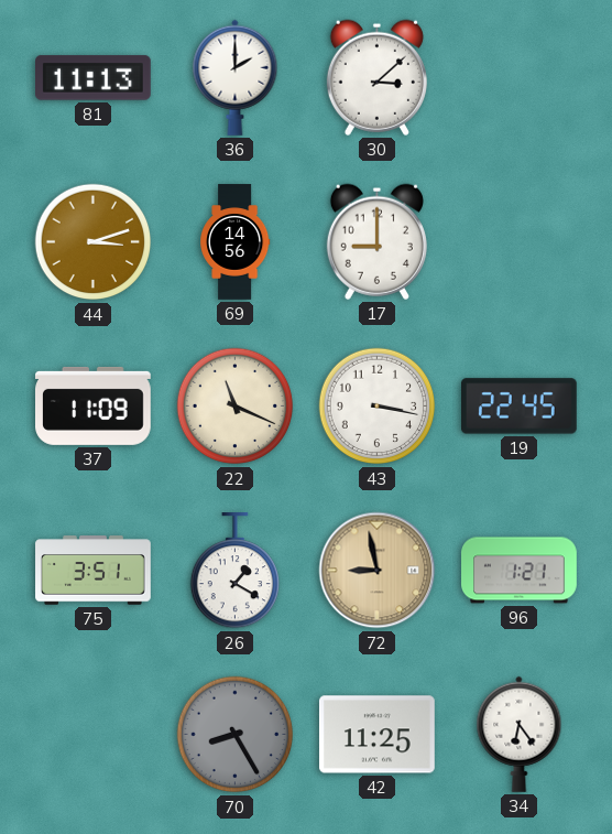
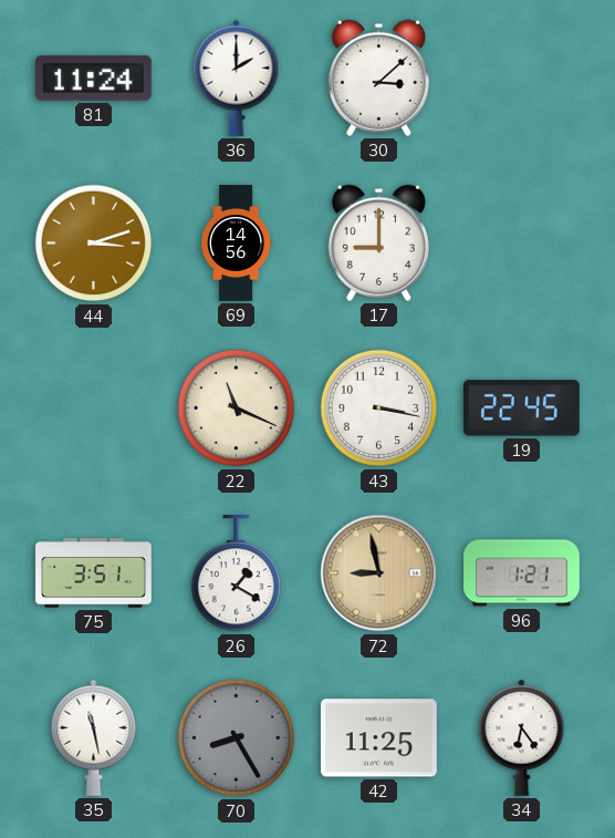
81: 11:13 -> 11:24 (94, 79)
37: 11:09 -> none (94, 405)
35: none -> 11:28 (94, 737)
